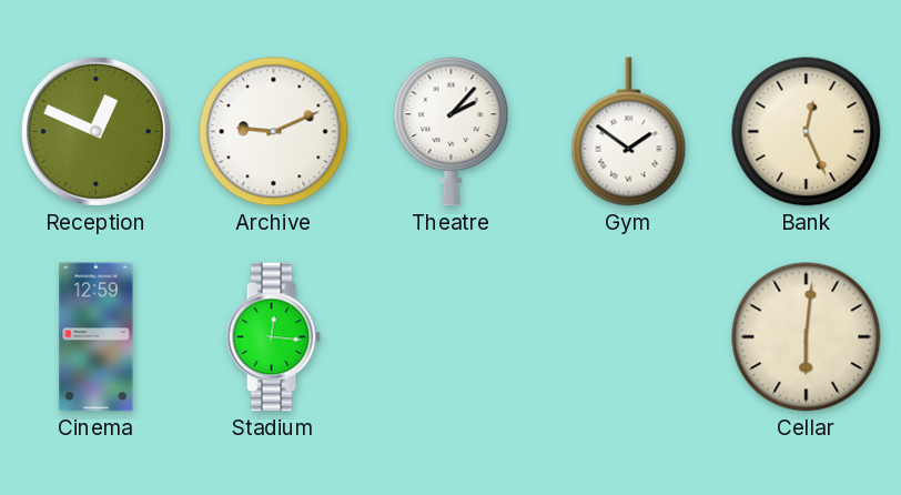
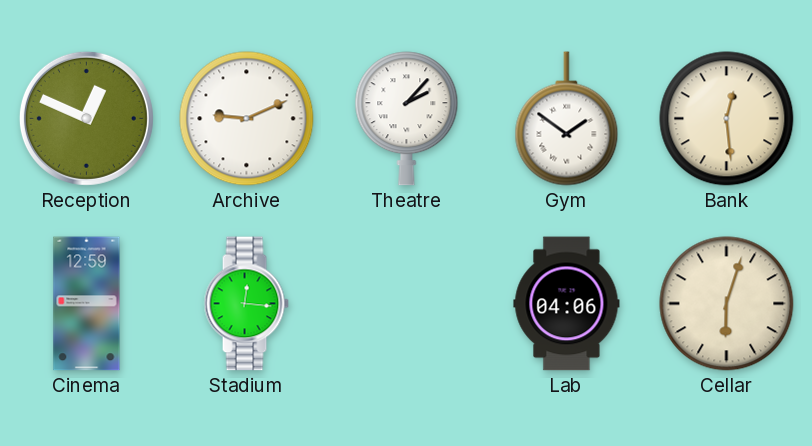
Bank: 12:26 -> 12:29 (727, 119)
Lab: none -> 04:06 (567, 304)
Cellar: 6:01 -> 6:03 (727, 304)
